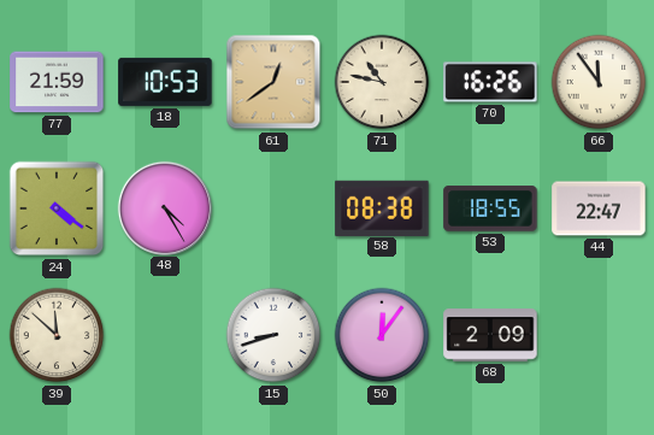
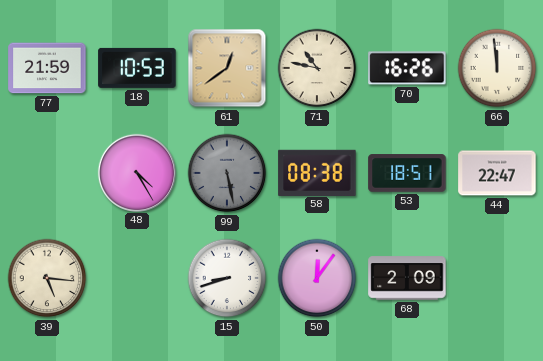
66: 11:54 -> 11:59 (497, 68)
24: 4:21 -> none (57, 208)
99: none -> 5:28 (227, 173)
53: 18:55 -> 18:51 (407, 173)
39: 11:52 -> 5:16 (47, 278)
